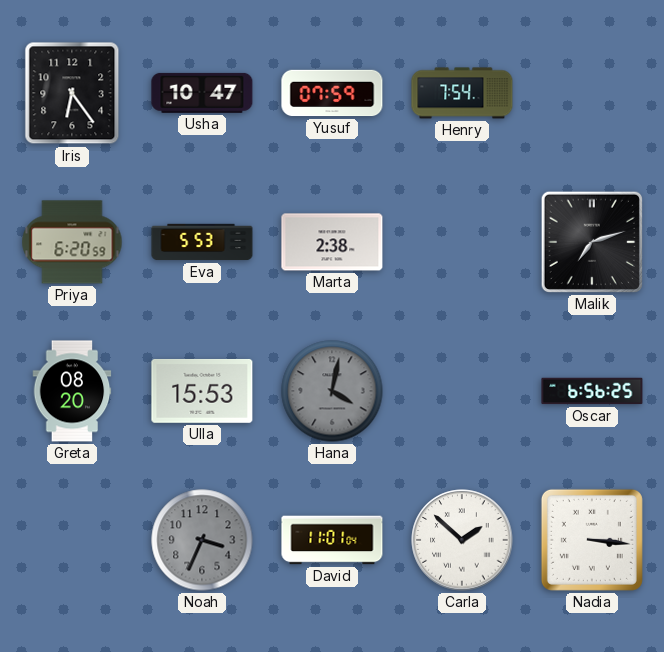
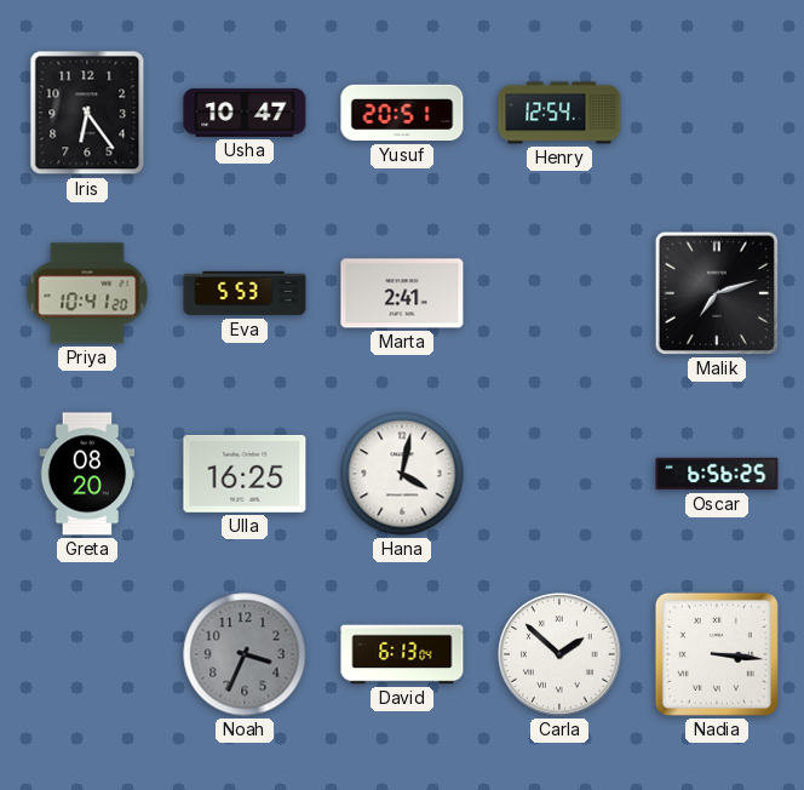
Yusuf: 07:59 -> 20:51 (402, 113)
Henry: 7:54 -> 12:54 (559, 113)
Priya: 6:20 -> 10:41 (87, 293)
Marta: 2:38 -> 2:41 (402, 293)
Ulla: 15:53 -> 16:25 (245, 474)
Hana dial: grey -> white (402, 474)
David: 11:01 -> 6:13 (402, 654)
